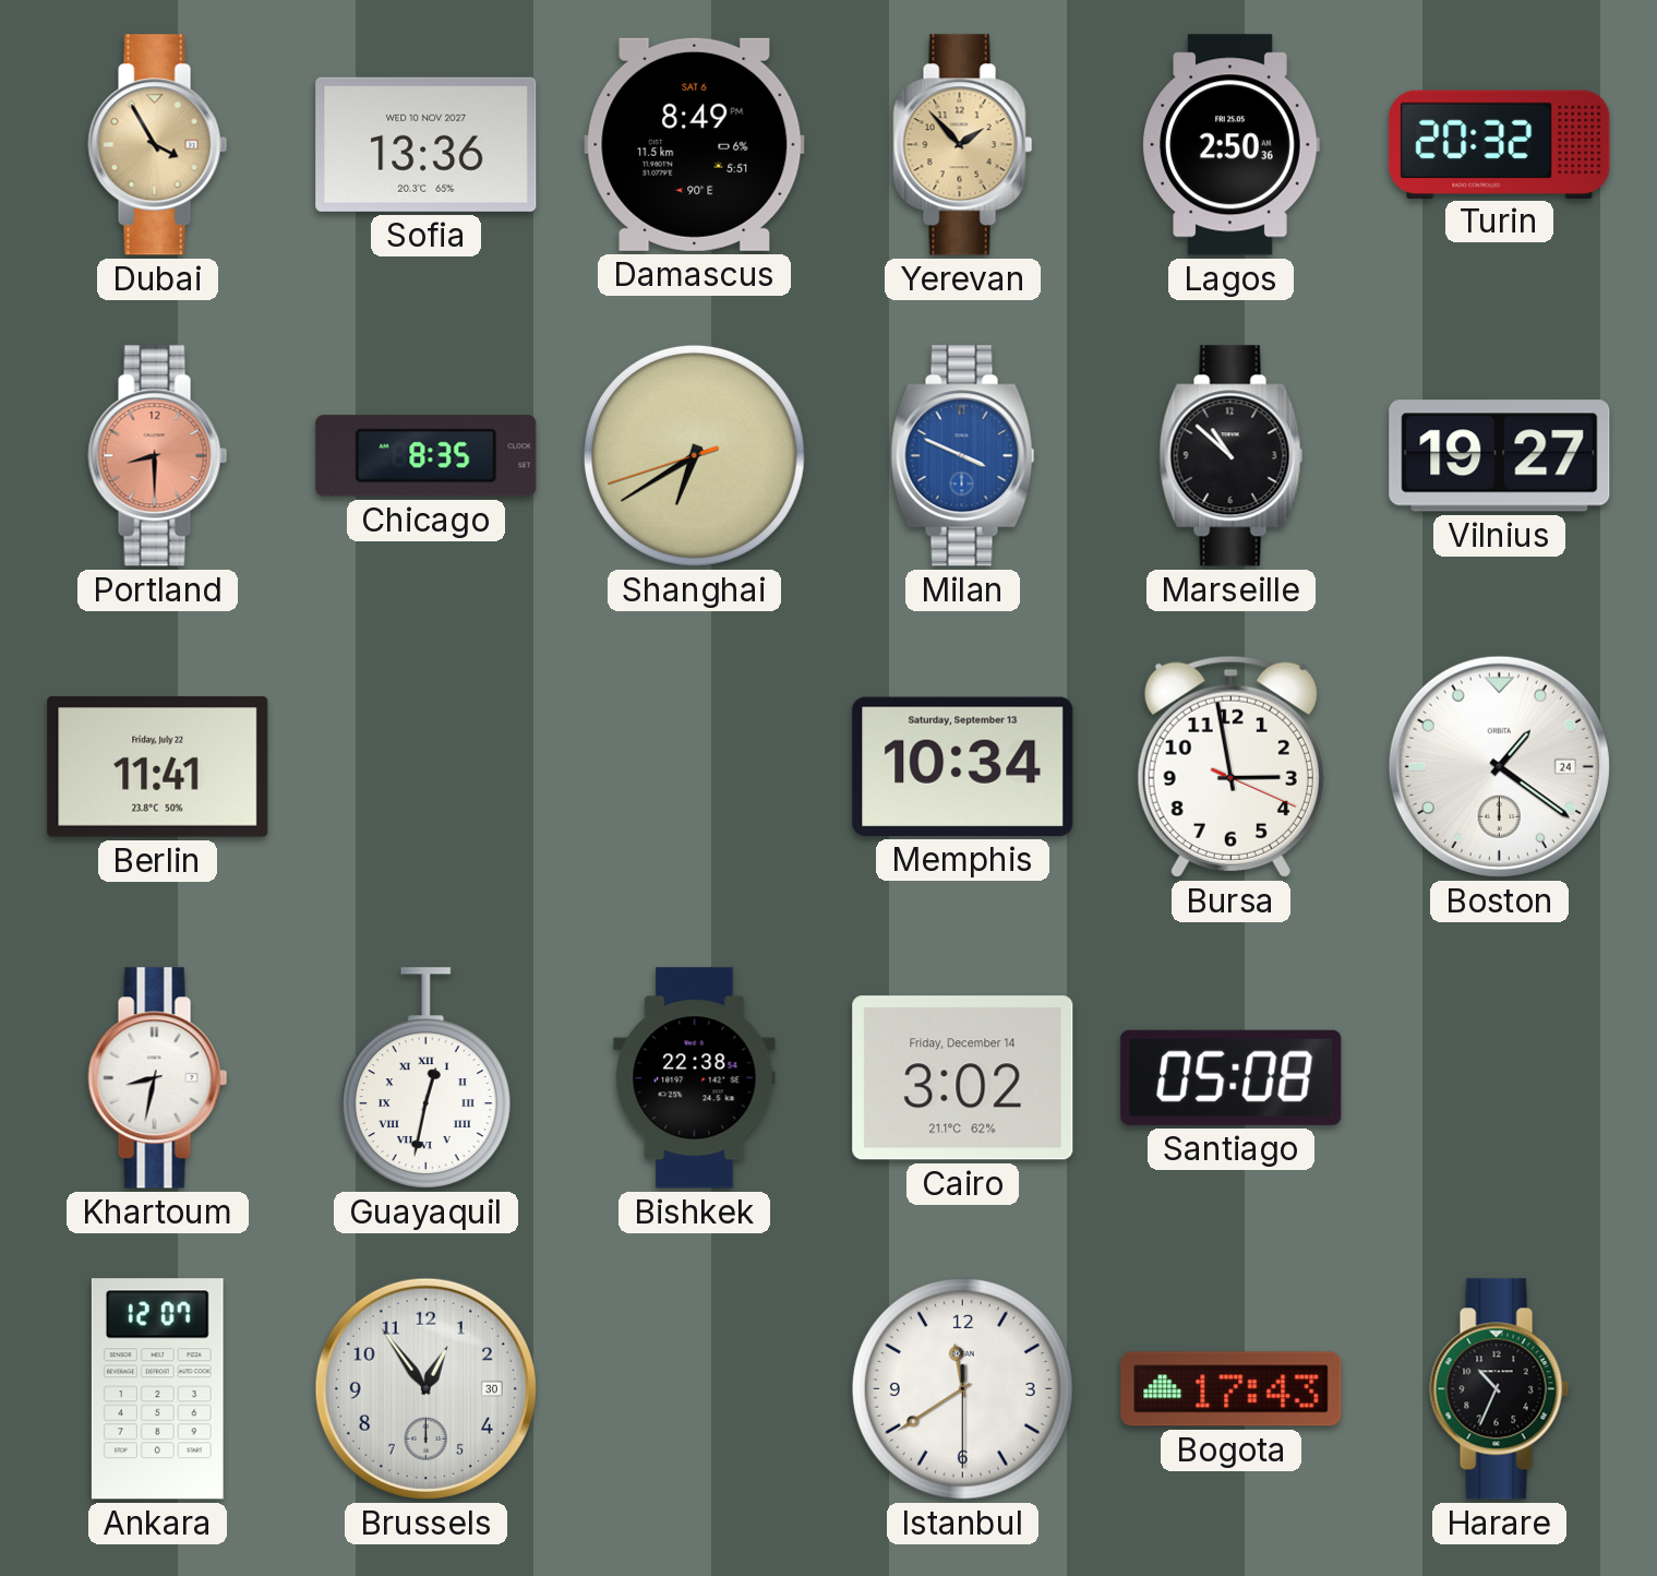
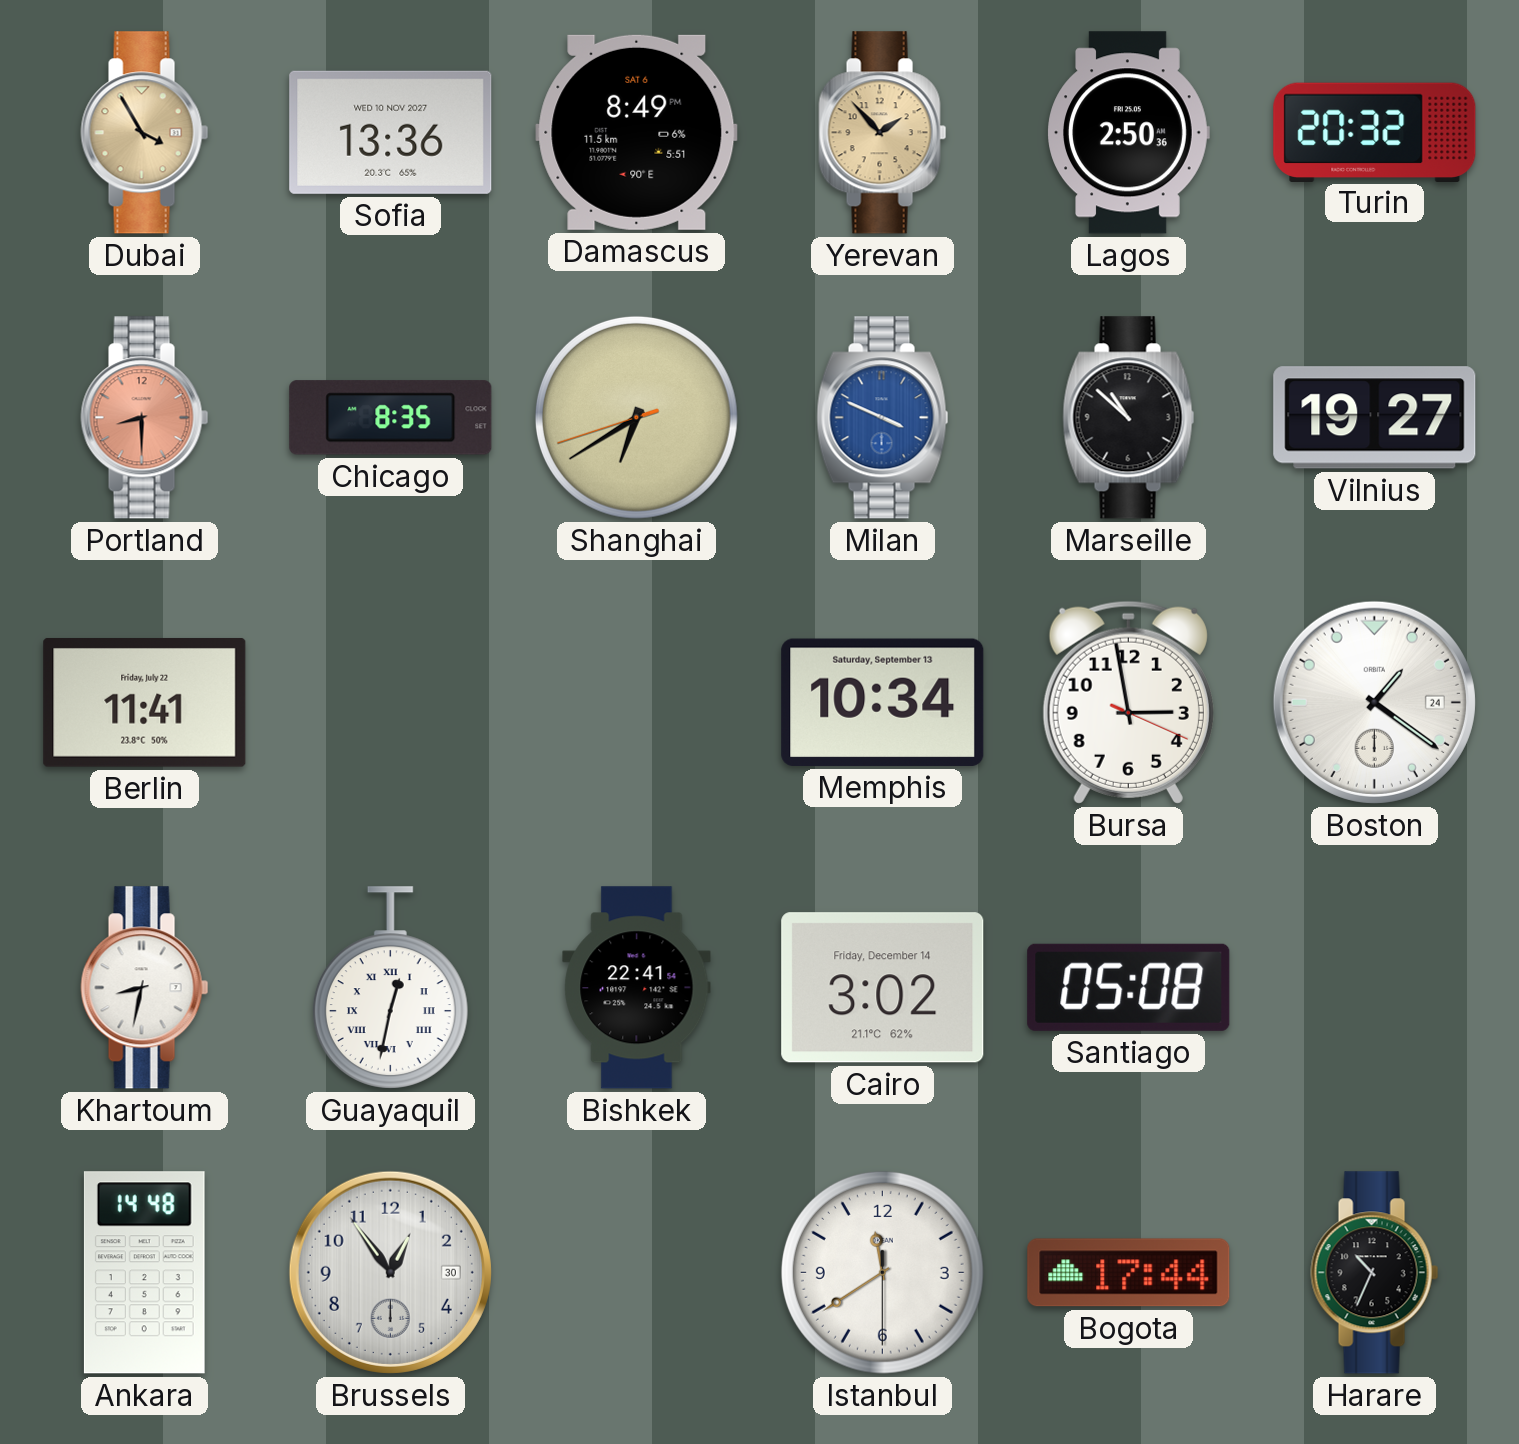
Bishkek: 22:38 -> 22:41 (637, 988)
Ankara: 12:07 -> 14:48 (144, 1273)
Bogota: 17:43 -> 17:44 (1129, 1273)
